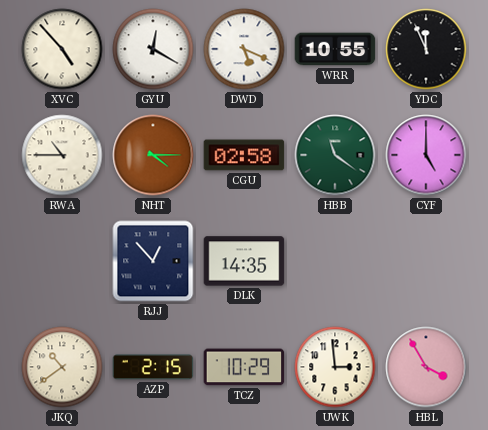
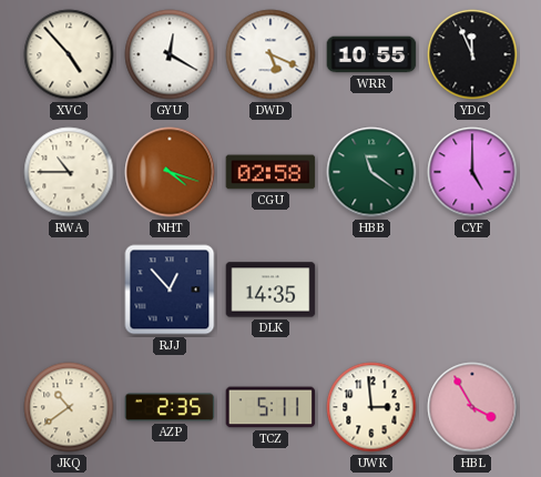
NHT: 4:15 -> 4:18 (170, 172)
AZP: 2:15 -> 2:35 (170, 407)
TCZ: 10:29 -> 5:11 (270, 407)
